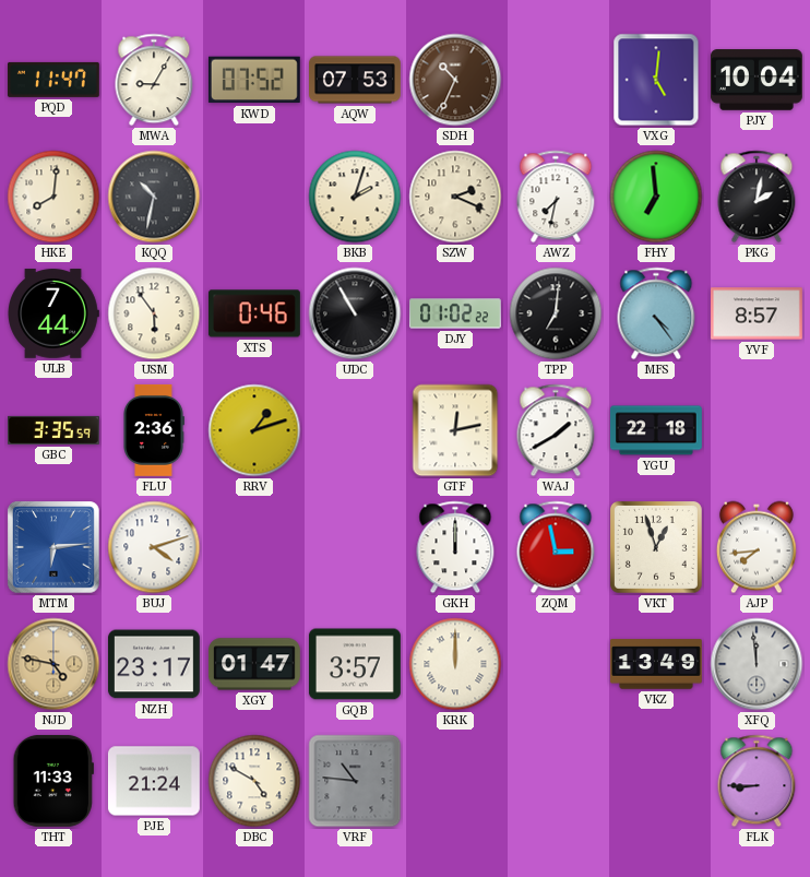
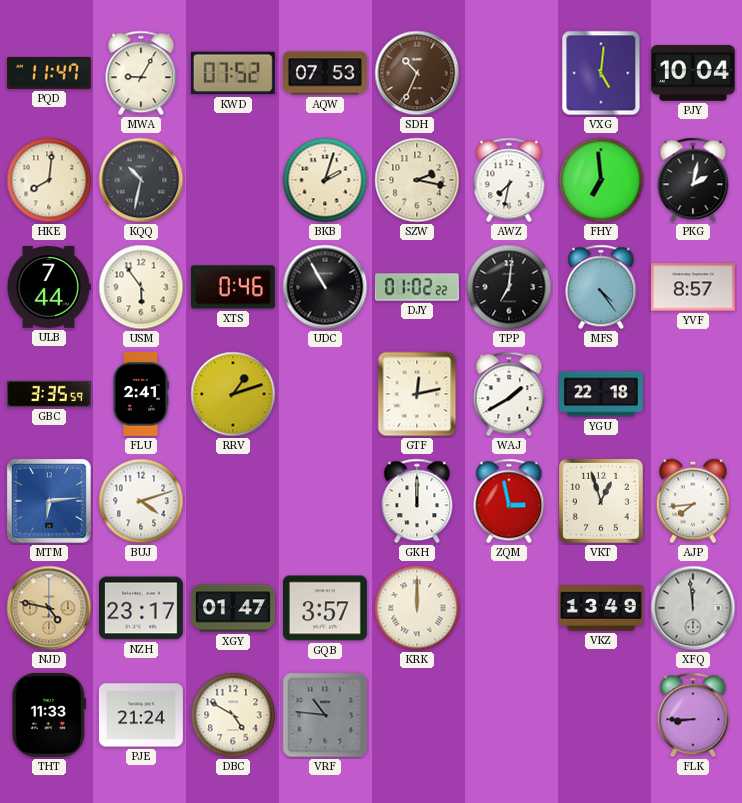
SZW: 2:19 -> 2:17 (417, 180)
FLU: 2:36 -> 2:41 (141, 394)
